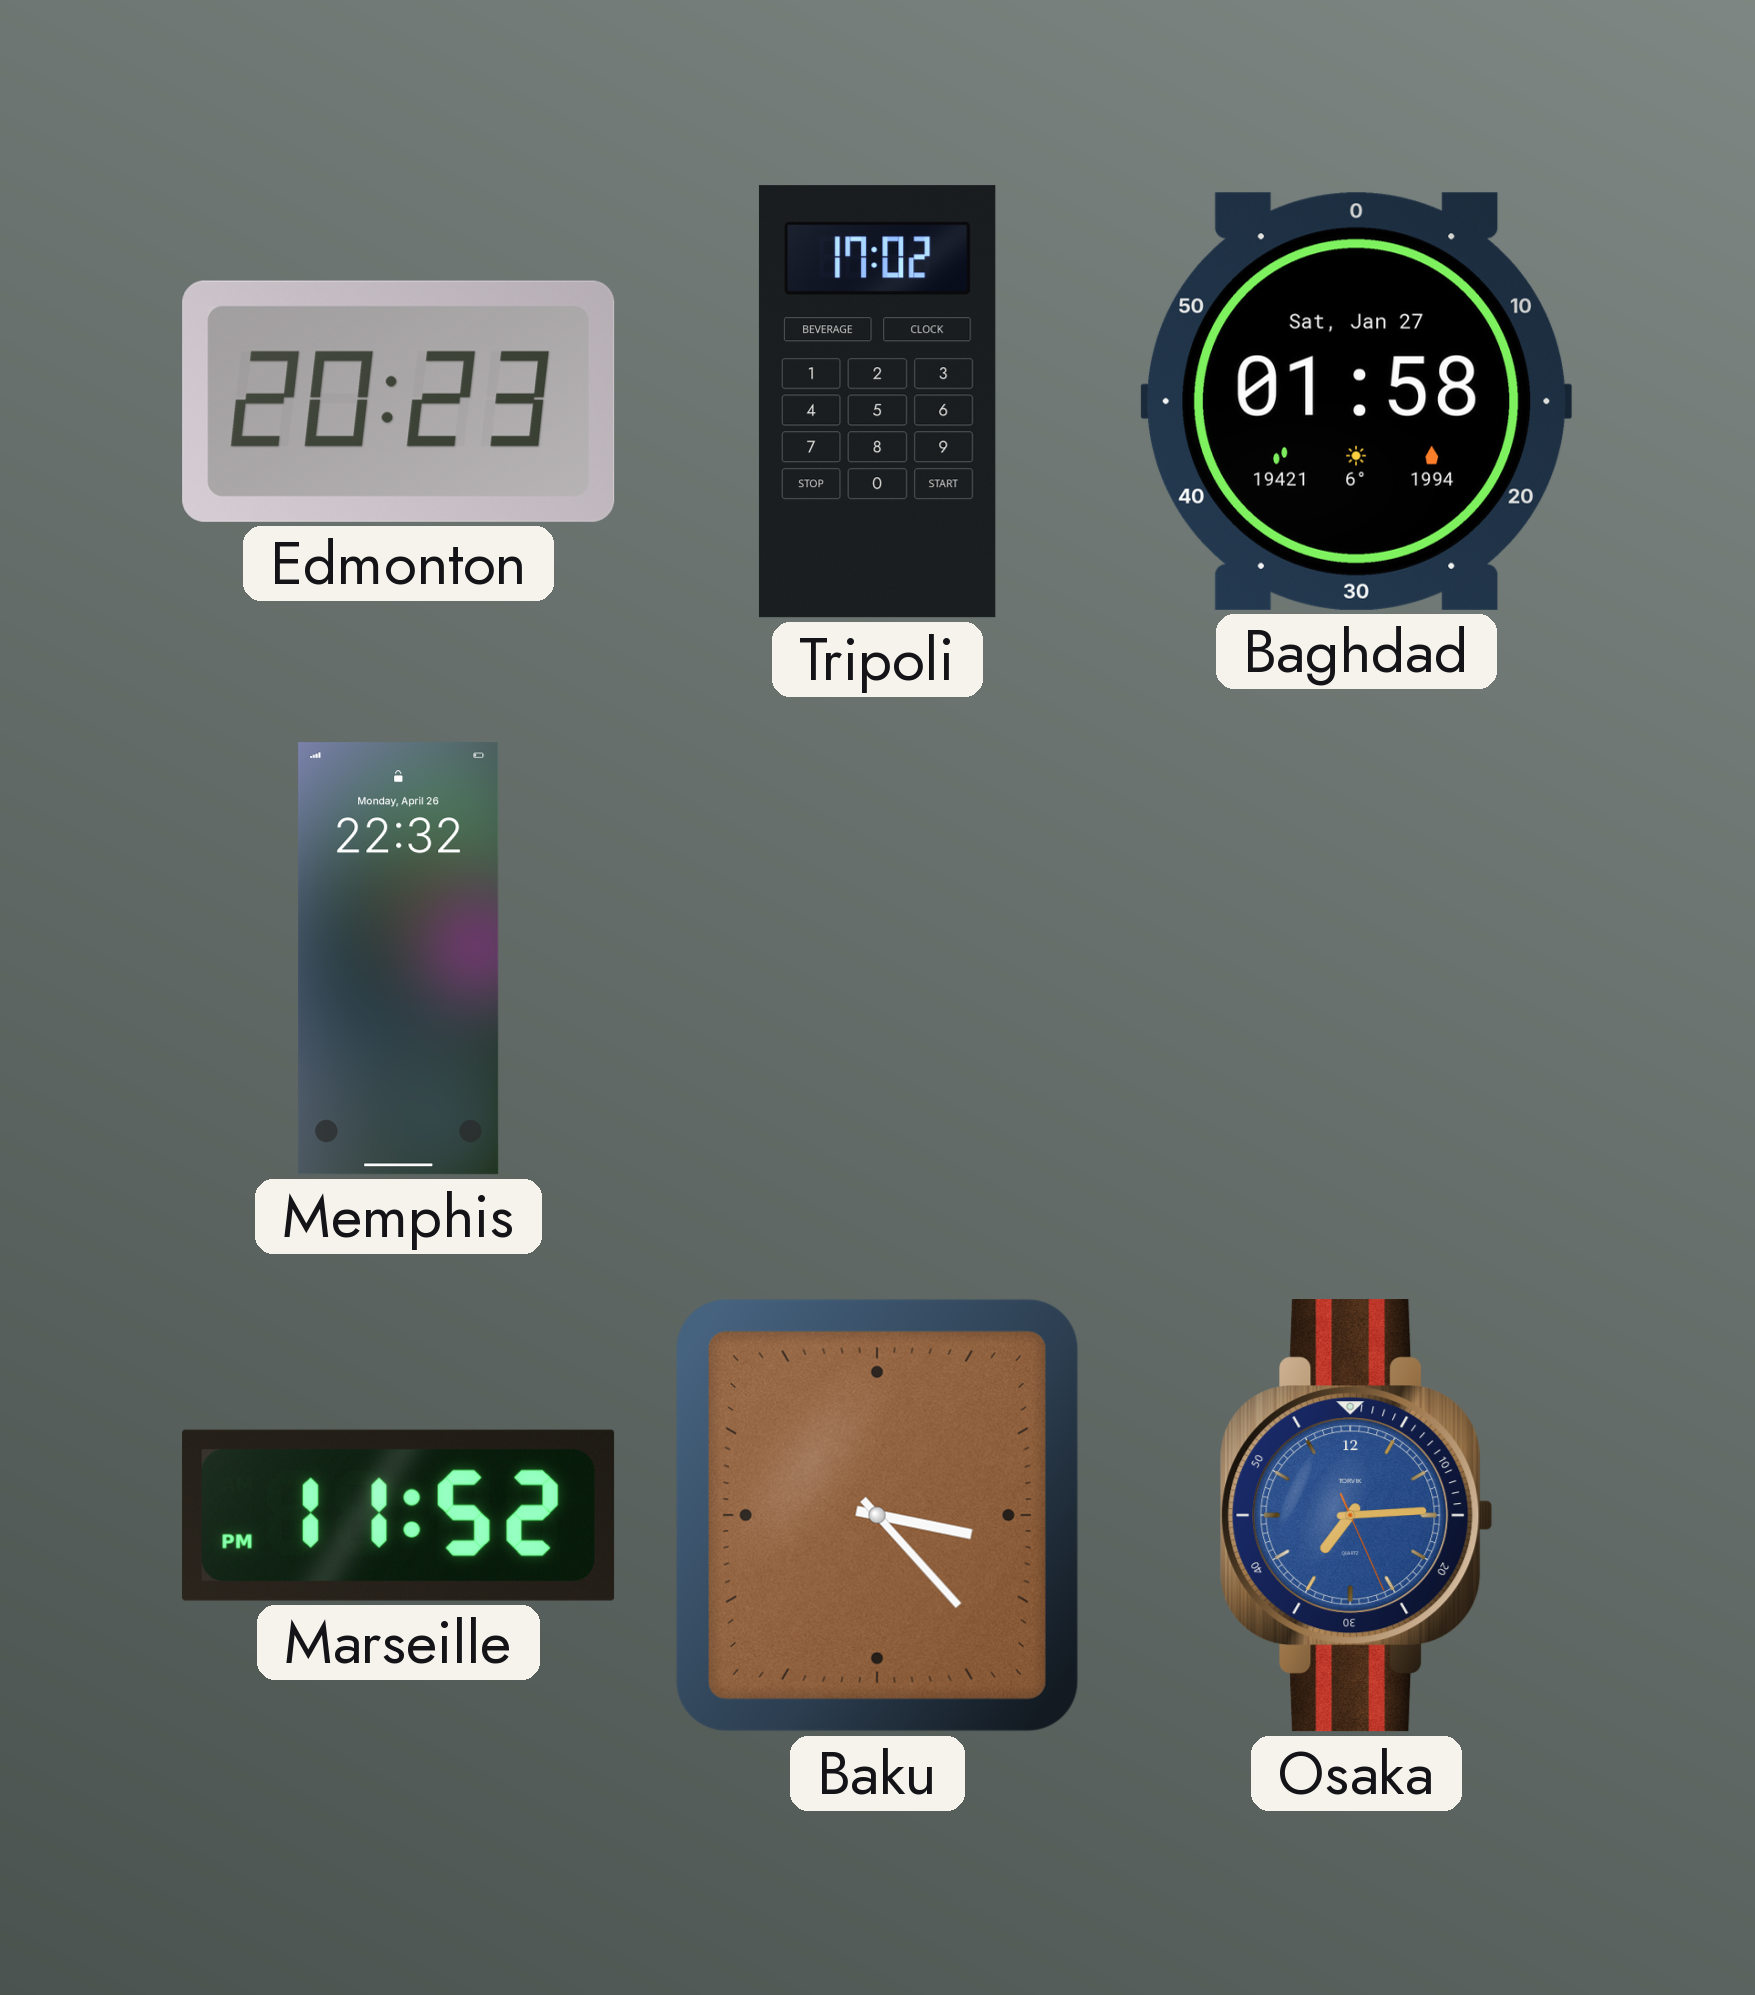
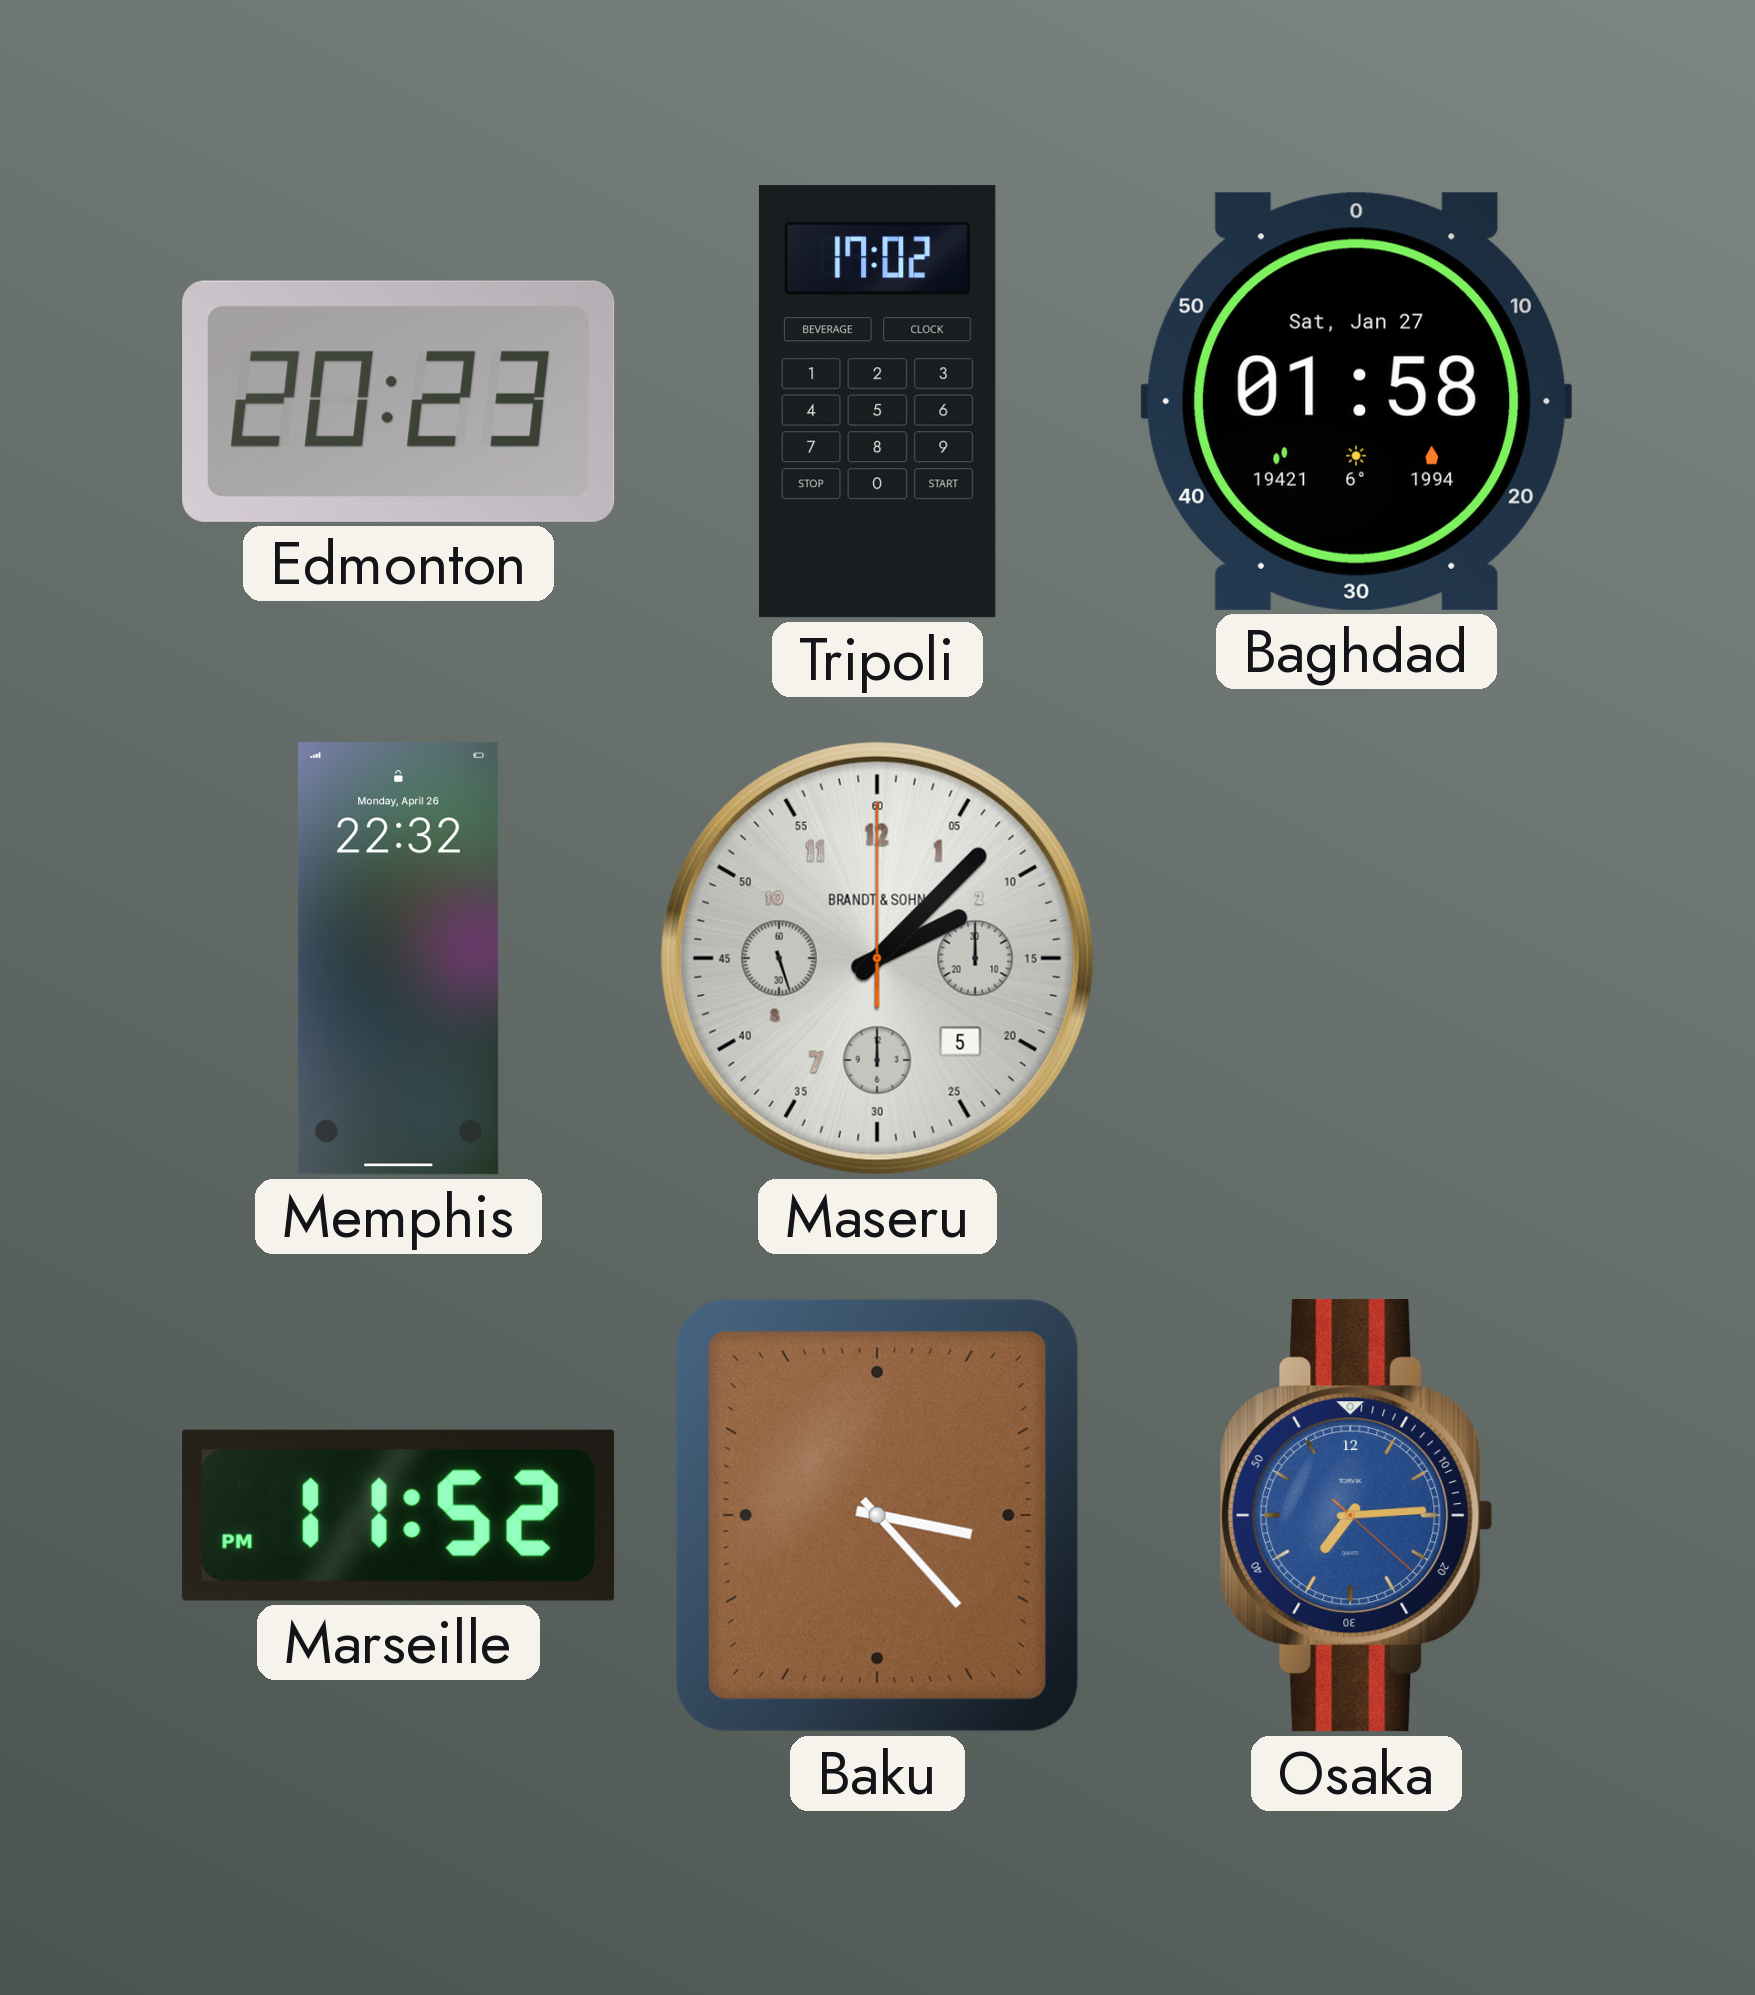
Maseru: none -> 2:07 (877, 958)
Osaka: 7:14:26 -> 7:14:22 (1357, 1516)
